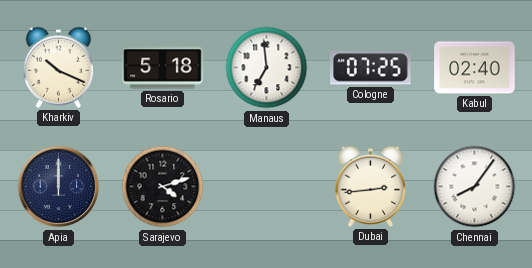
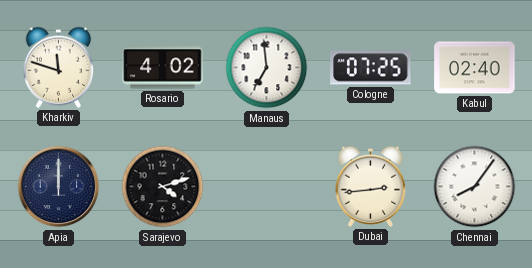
Kharkiv: 10:19 -> 11:48 (59, 67)
Rosario: 5:18 -> 4:02 (163, 68)
